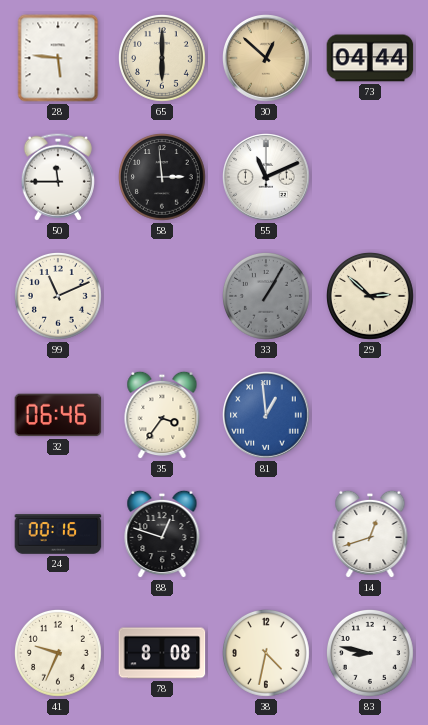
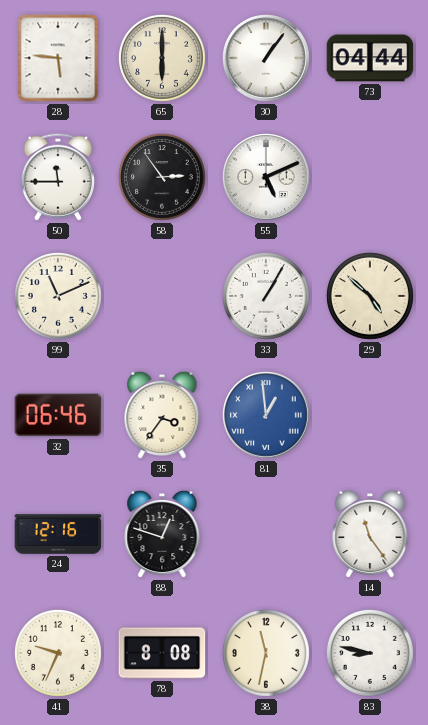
30: 12:52 -> 1:06 (267, 59)
30 dial: champagne -> white (267, 59)
58: 2:59 -> 2:54 (163, 178)
55: 11:11 -> 5:11 (267, 178)
33 dial: grey -> white (267, 297)
29: 2:52 -> 4:52 (371, 297)
24: 00:16 -> 12:16 (58, 534)
14: 12:42 -> 11:24 (370, 534)
38: 4:32 -> 11:32 (267, 654)
